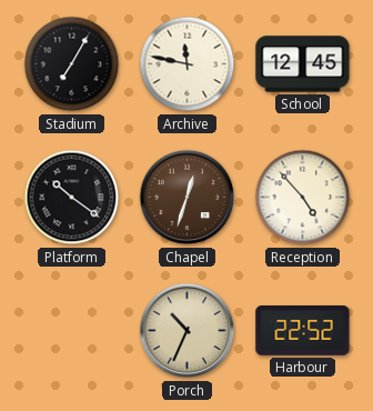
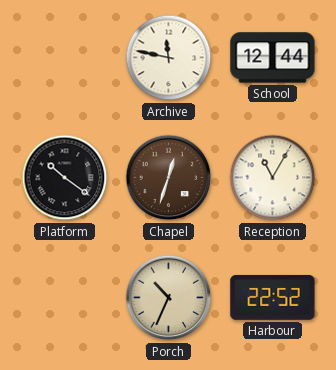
Stadium: 7:05 -> none (72, 64)
School: 12:45 -> 12:44 (273, 58)
Reception: 4:53 -> 11:05 (273, 178)
